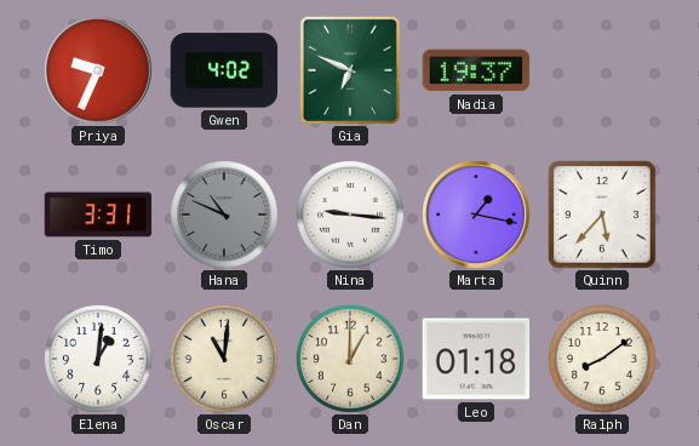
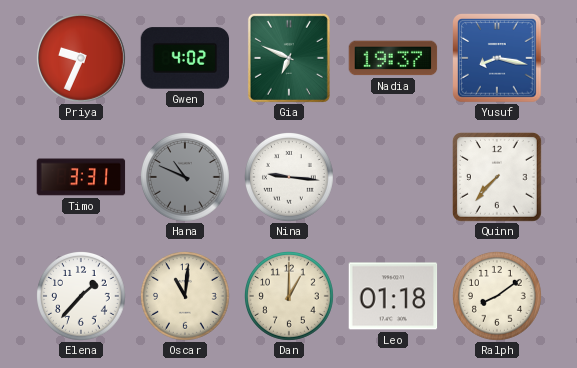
Yusuf: none -> 8:17 (497, 58)
Marta: 1:17 -> none (477, 216)
Quinn: 5:37 -> 7:37 (497, 177)
Elena: 1:01 -> 1:37 (82, 297)
